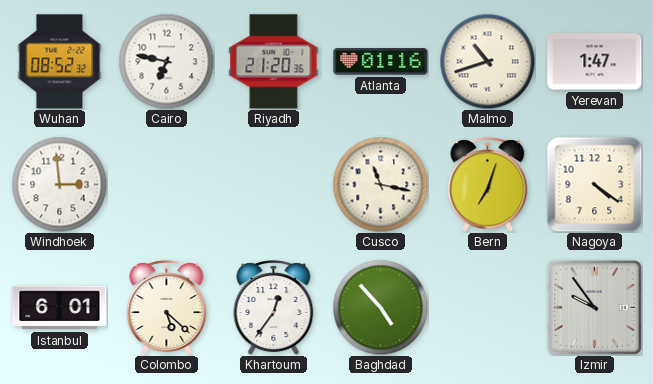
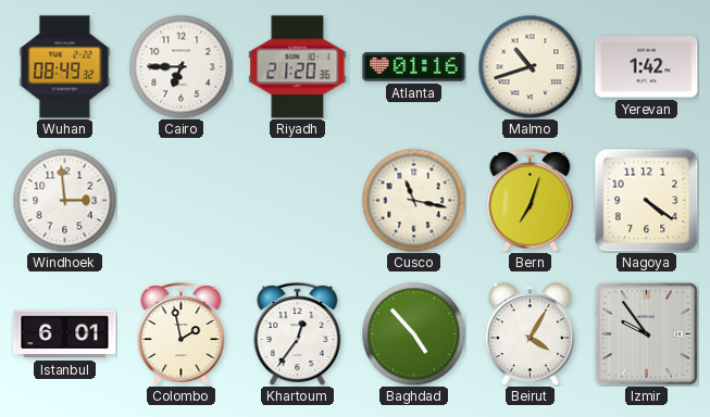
Wuhan: 08:52 -> 08:49 (65, 67)
Cairo: 6:47 -> 6:45 (180, 66)
Yerevan: 1:47 -> 1:42 (647, 67)
Colombo: 5:22 -> 1:58 (182, 333)
Beirut: none -> 4:05 (530, 334)
